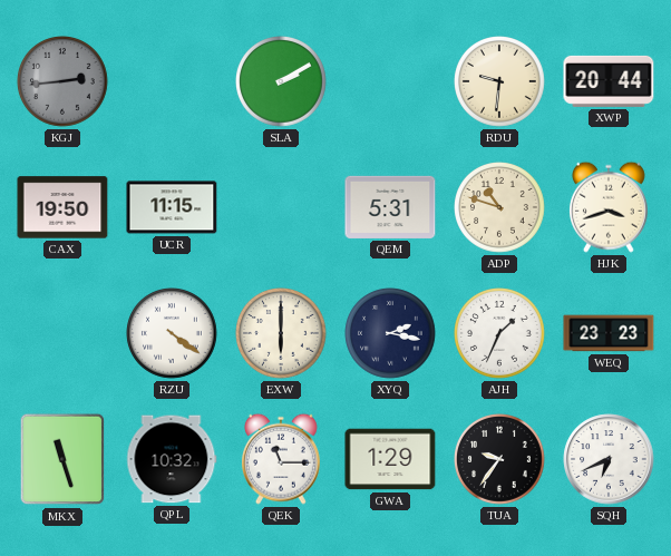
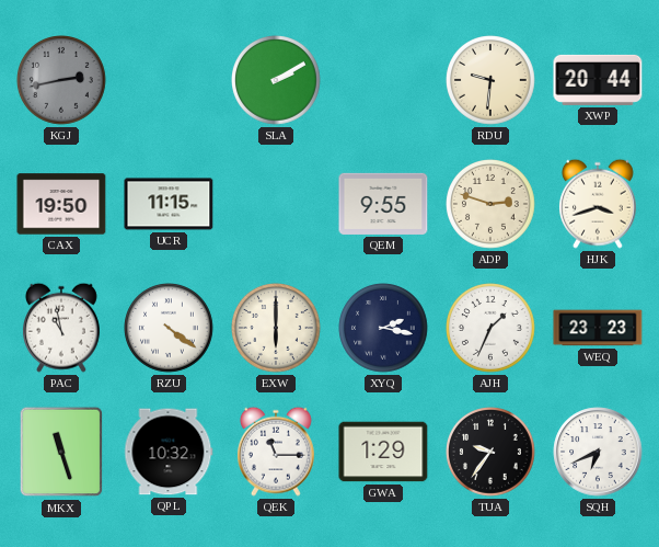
KGJ: 2:44 -> 2:43 (62, 81)
QEM: 5:31 -> 9:55 (383, 204)
ADP: 10:48 -> 2:48 (492, 205)
PAC: none -> 10:58 (61, 328)
